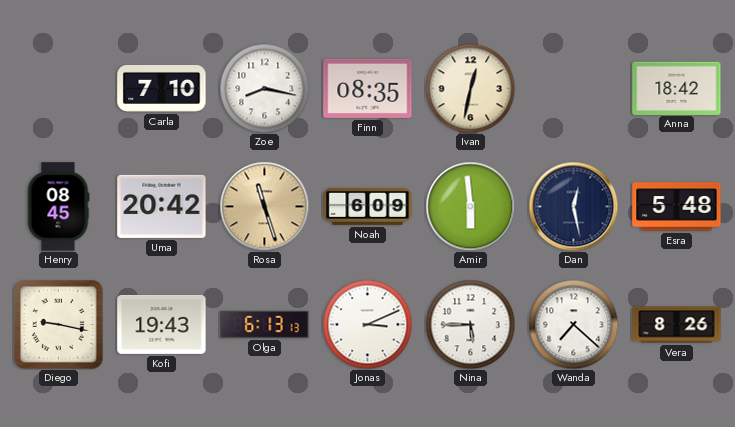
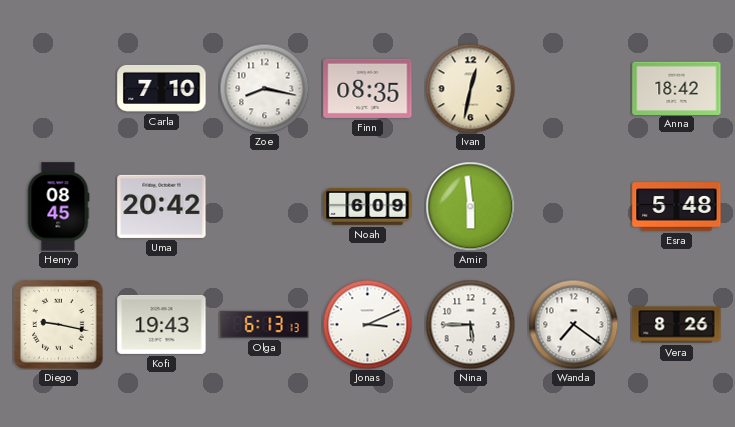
Rosa: 11:27 -> none (264, 206)
Dan: 12:28 -> none (573, 206)
Wanda: 7:22 -> 7:21 (573, 324)
